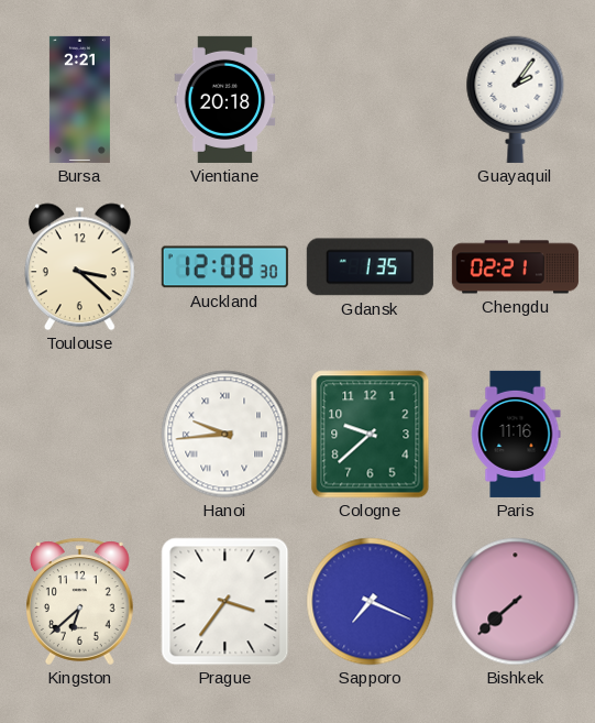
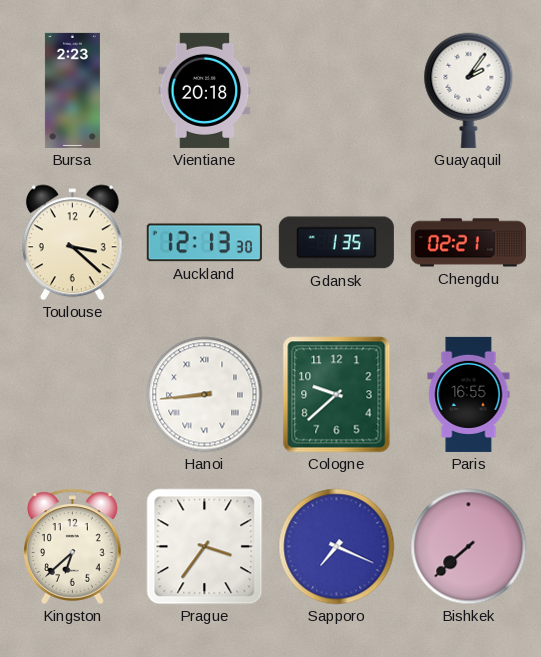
Bursa: 2:21 -> 2:23 (72, 90)
Auckland: 12:08 -> 12:13 (204, 243)
Hanoi: 9:44 -> 8:44 (205, 395)
Paris: 11:16 -> 16:55 (469, 394)
